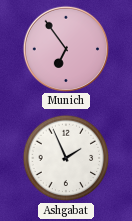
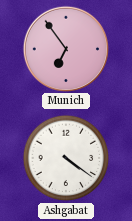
Ashgabat: 1:56 -> 4:21 (66, 158)
